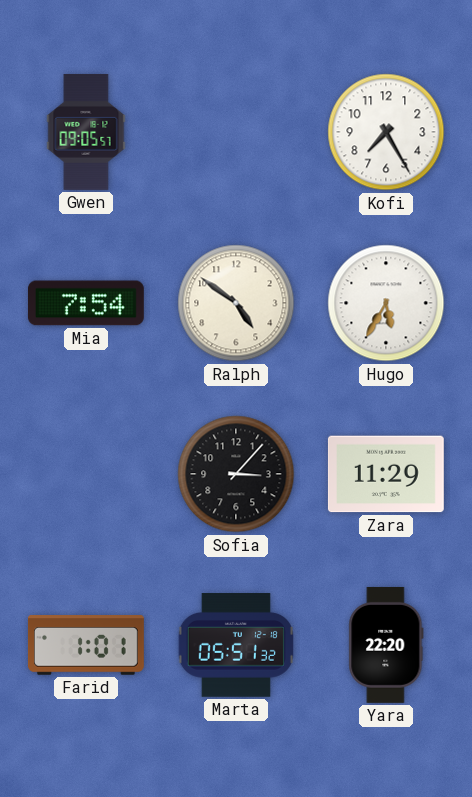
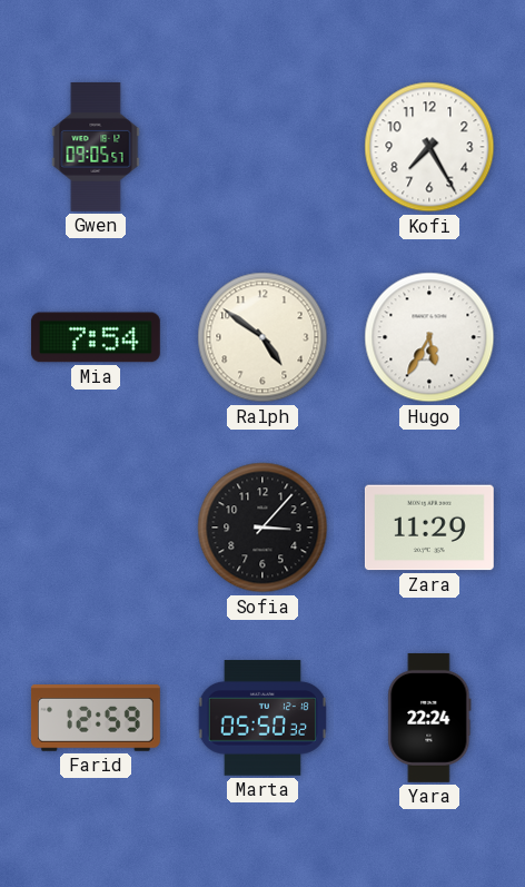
Farid: 1:01 -> 12:59 (96, 718)
Marta: 05:51 -> 05:50 (262, 718)
Yara: 22:20 -> 22:24 (429, 718)
